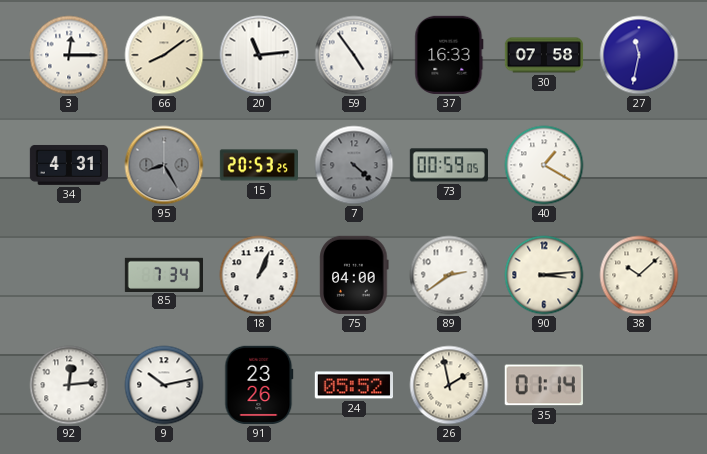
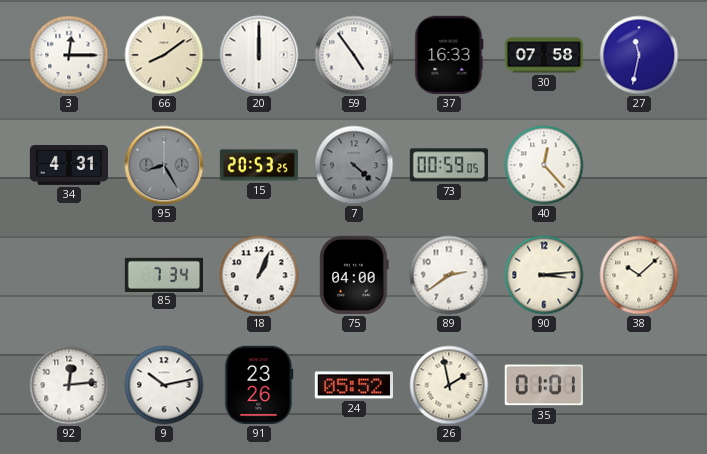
20: 11:14 -> 12:00 (259, 55)
40: 1:20 -> 12:23 (544, 165)
35: 01:14 -> 01:01 (544, 385)
